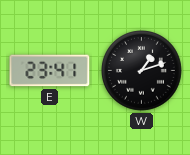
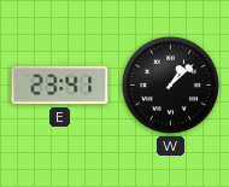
W: 1:12 -> 1:08 (171, 86)
